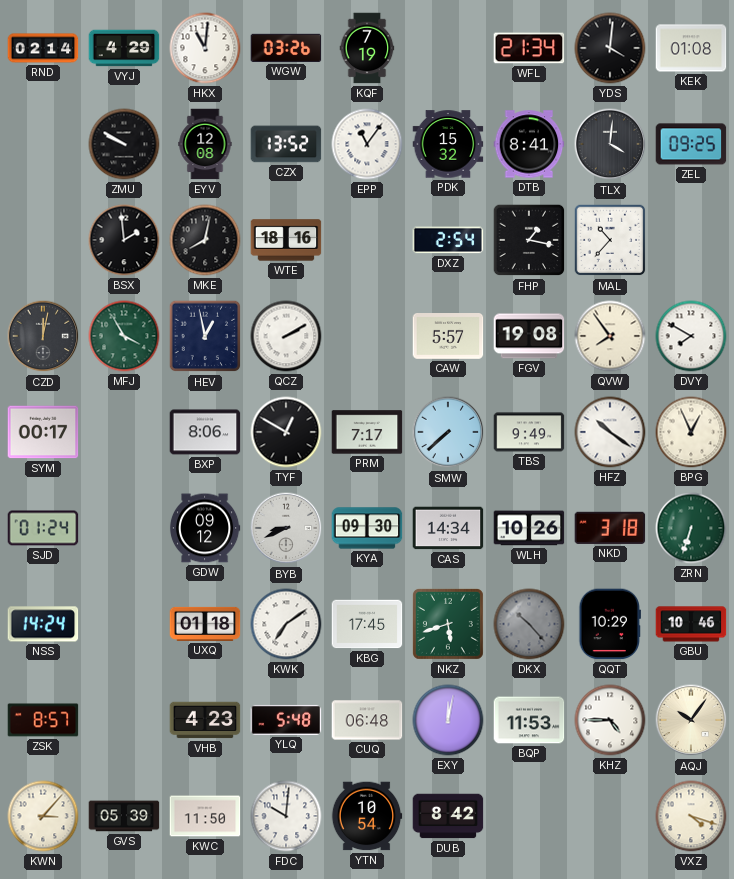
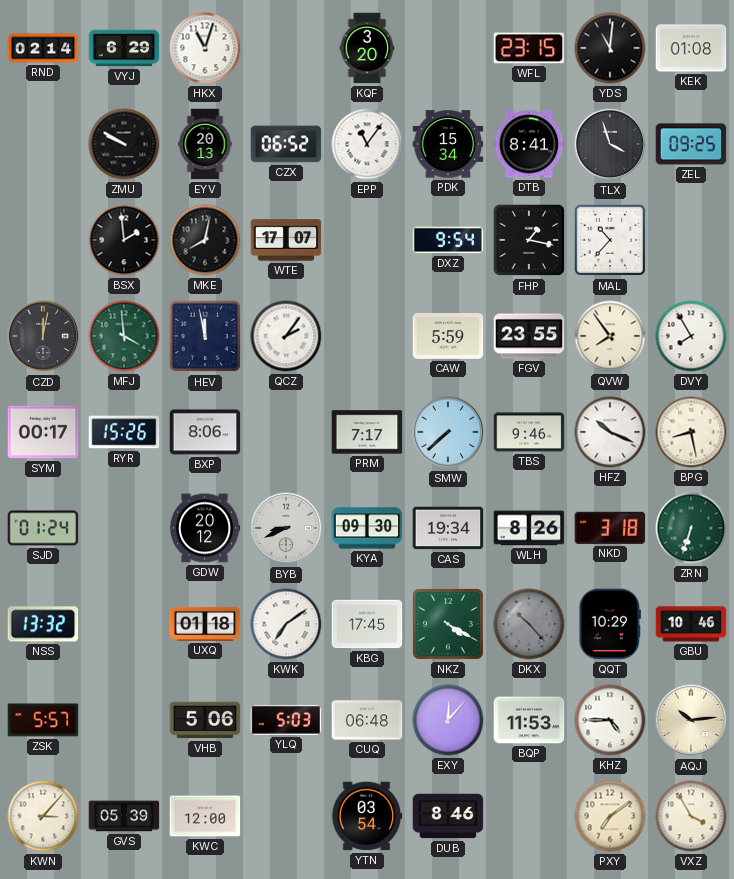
VYJ: 4:29 -> 6:29 (124, 48)
HKX: 11:01 -> 11:03 (205, 48)
WGW: 03:26 -> none (286, 48)
KQF: 7:19 -> 3:20 (367, 48)
WFL: 21:34 -> 23:15 (529, 48)
YDS: 4:01 -> 11:01 (610, 48)
EYV: 12:08 -> 20:13 (205, 144)
CZX: 13:52 -> 06:52 (286, 144)
PDK: 15:32 -> 15:34 (448, 144)
TLX: 4:01 -> 3:57 (610, 144)
WTE: 18:16 -> 17:07 (286, 240)
DXZ: 2:54 -> 9:54 (448, 240)
MFJ: 3:55 -> 3:59 (124, 336)
HEV: 12:58 -> 11:58 (205, 336)
QCZ: 2:10 -> 2:06 (286, 336)
CAW: 5:57 -> 5:59 (448, 337)
FGV: 19:08 -> 23:55 (529, 336)
DVY: 7:50 -> 7:55 (691, 336)
RYR: none -> 15:26 (124, 432)
TYF: 12:50 -> none (286, 432)
TBS: 9:49 -> 9:46 (529, 432)
HFZ: 10:21 -> 10:19 (610, 432)
BPG: 12:56 -> 8:28 (691, 432)
GDW: 09:12 -> 20:12 (205, 528)
CAS: 14:34 -> 19:34 (448, 528)
WLH: 10:26 -> 8:26 (529, 528)
NSS: 14:24 -> 13:32 (43, 624)
NKZ: 5:42 -> 4:20 (448, 624)
ZSK: 8:57 -> 5:57 (43, 720)
VHB: 4:23 -> 5:06 (205, 720)
YLQ: 5:48 -> 5:03 (286, 720)
EXY: 12:02 -> 12:07 (448, 720)
AQJ: 10:06 -> 10:14 (691, 720)
KWC: 11:50 -> 12:00 (205, 816)
FDC: 10:01 -> none (286, 816)
YTN: 10:54 -> 03:54 (367, 816)
DUB: 8:42 -> 8:46 (448, 816)
PXY: none -> 7:09 (610, 816)
VXZ: 4:18 -> 3:55 (691, 816)
